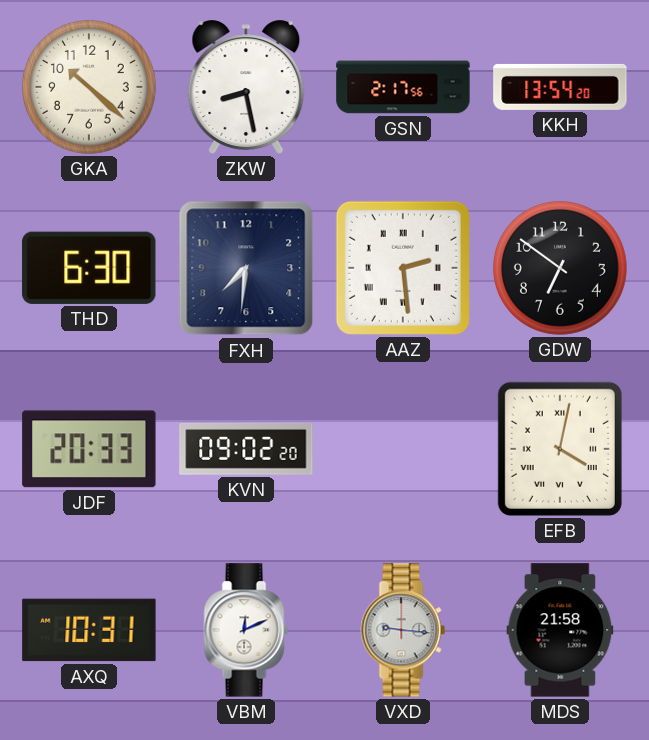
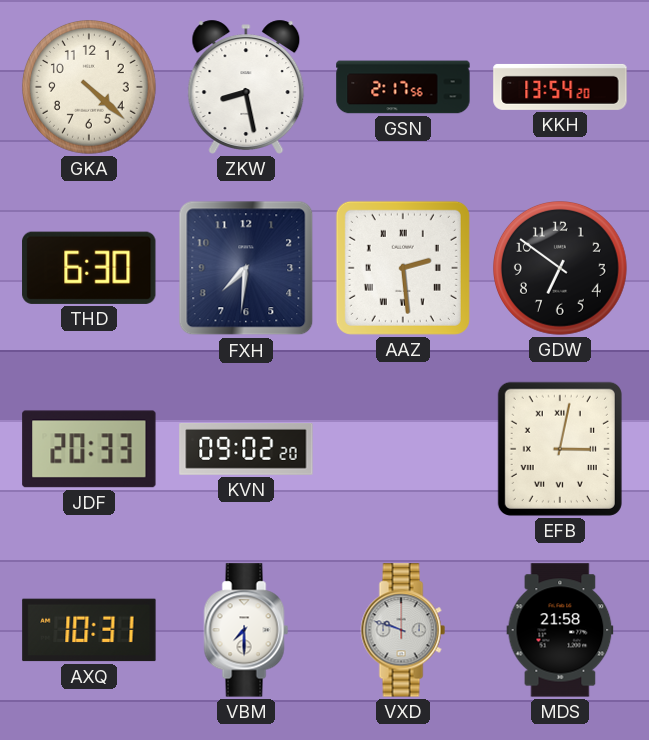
GKA: 10:22 -> 4:22 (90, 88)
EFB: 4:02 -> 3:02 (560, 449)
VBM: 12:11 -> 7:30 (246, 630)
VXD: 9:16 -> 9:48 (403, 630)
